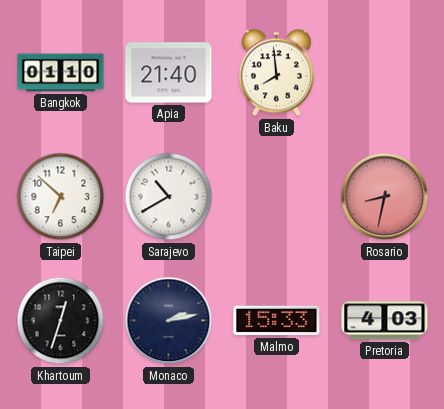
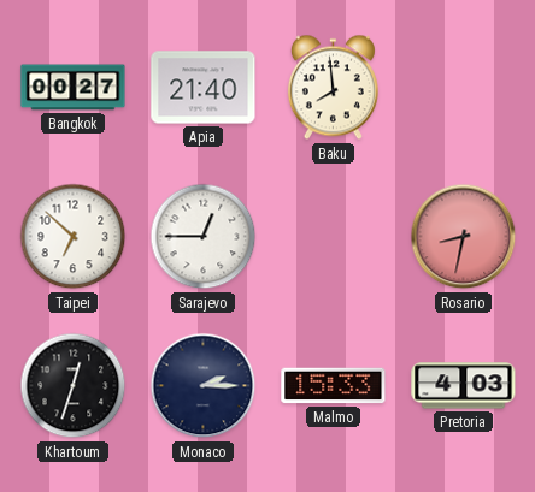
Bangkok: 01:10 -> 00:27 (74, 88)
Sarajevo: 10:40 -> 12:45 (204, 237)
Monaco: 2:13 -> 2:15 (204, 386)
